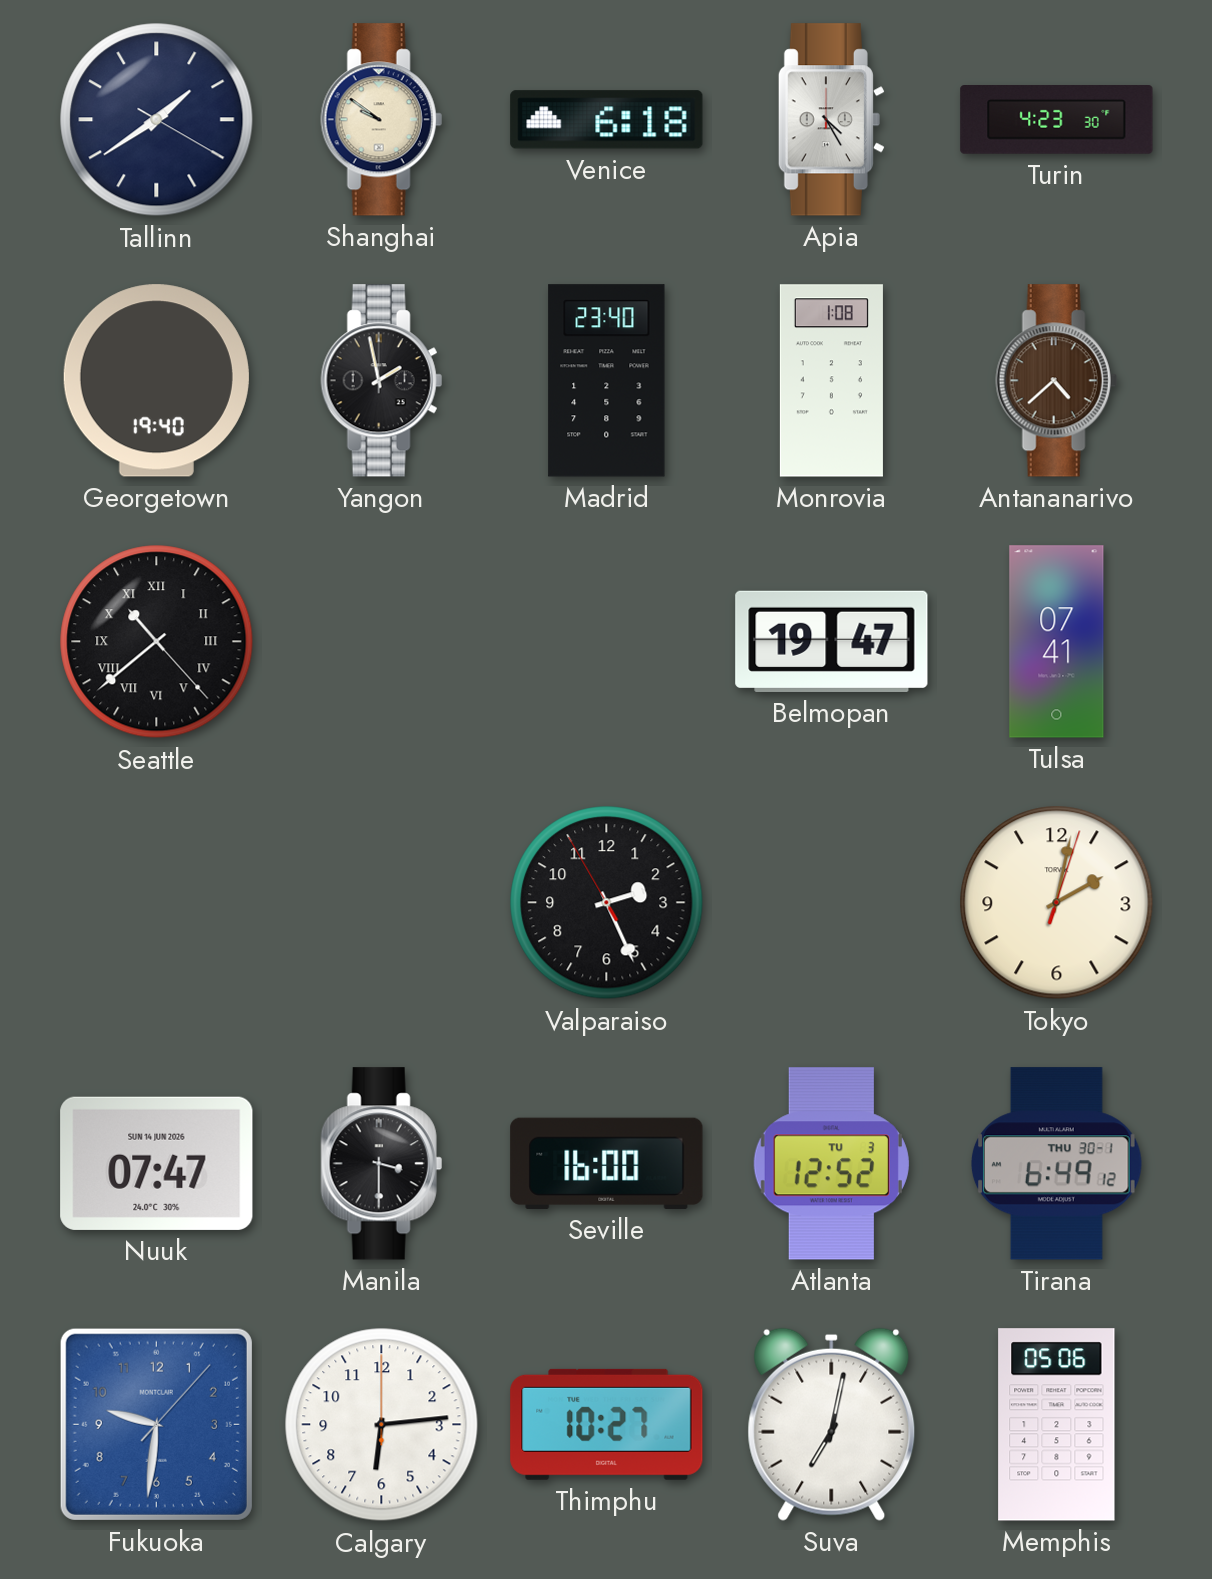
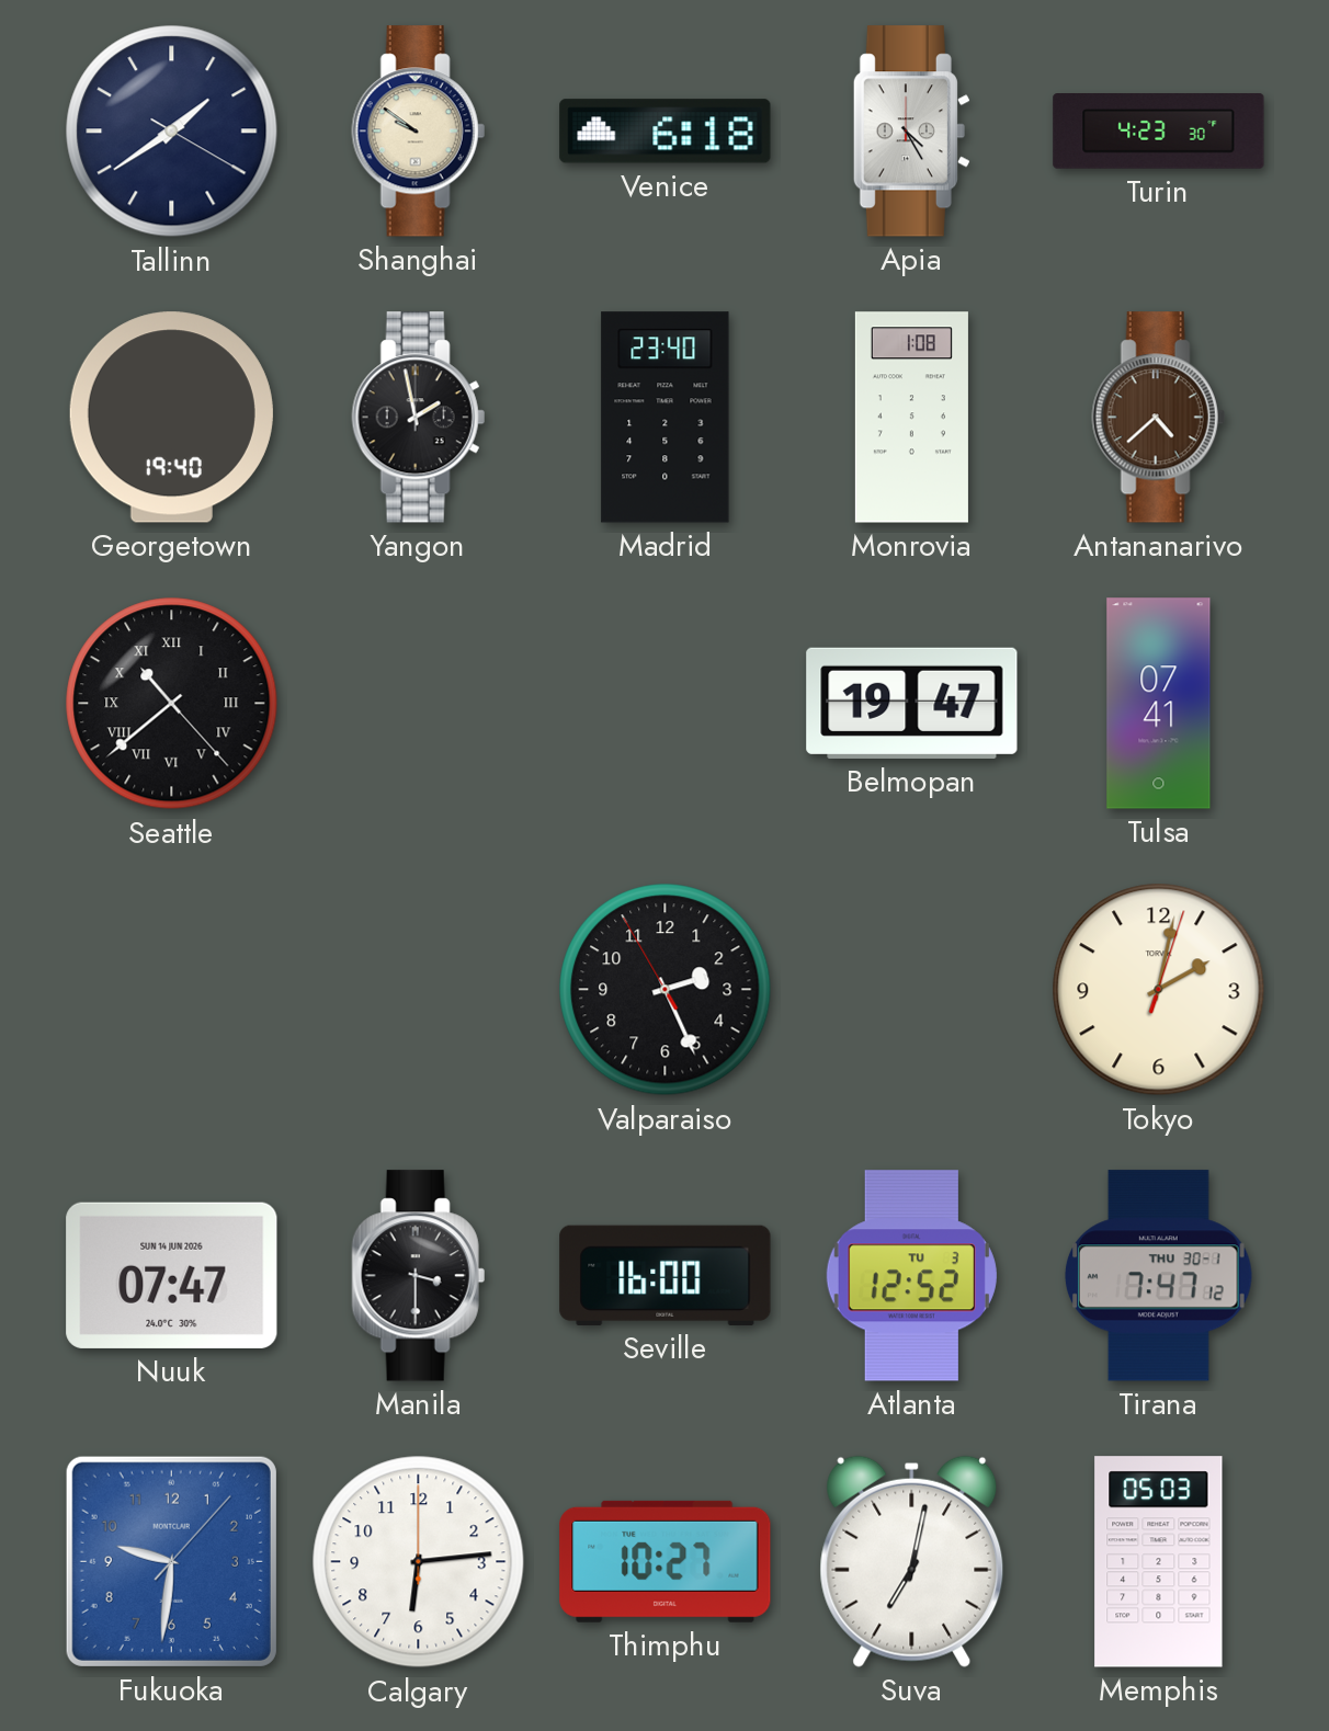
Tirana: 6:49 -> 7:47 (1159, 1276)
Memphis: 05:06 -> 05:03 (1159, 1562)
